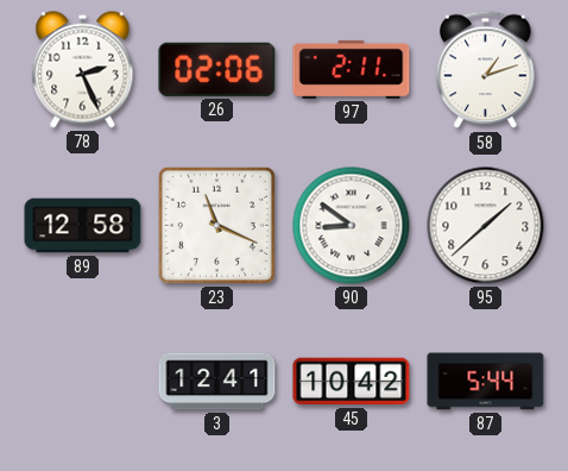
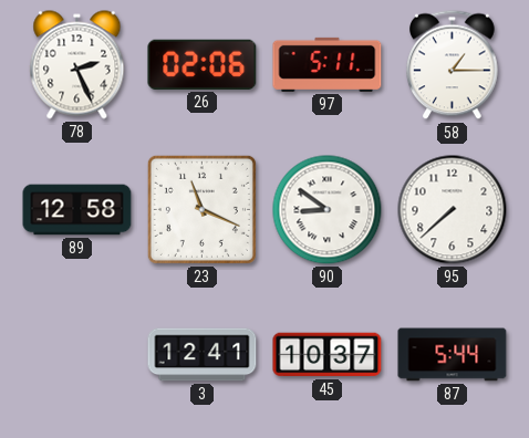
97: 2:11 -> 5:11 (328, 64)
58: 1:12 -> 1:15 (453, 65)
95: 1:38 -> 7:38 (453, 210)
45: 10:42 -> 10:37 (328, 355)
